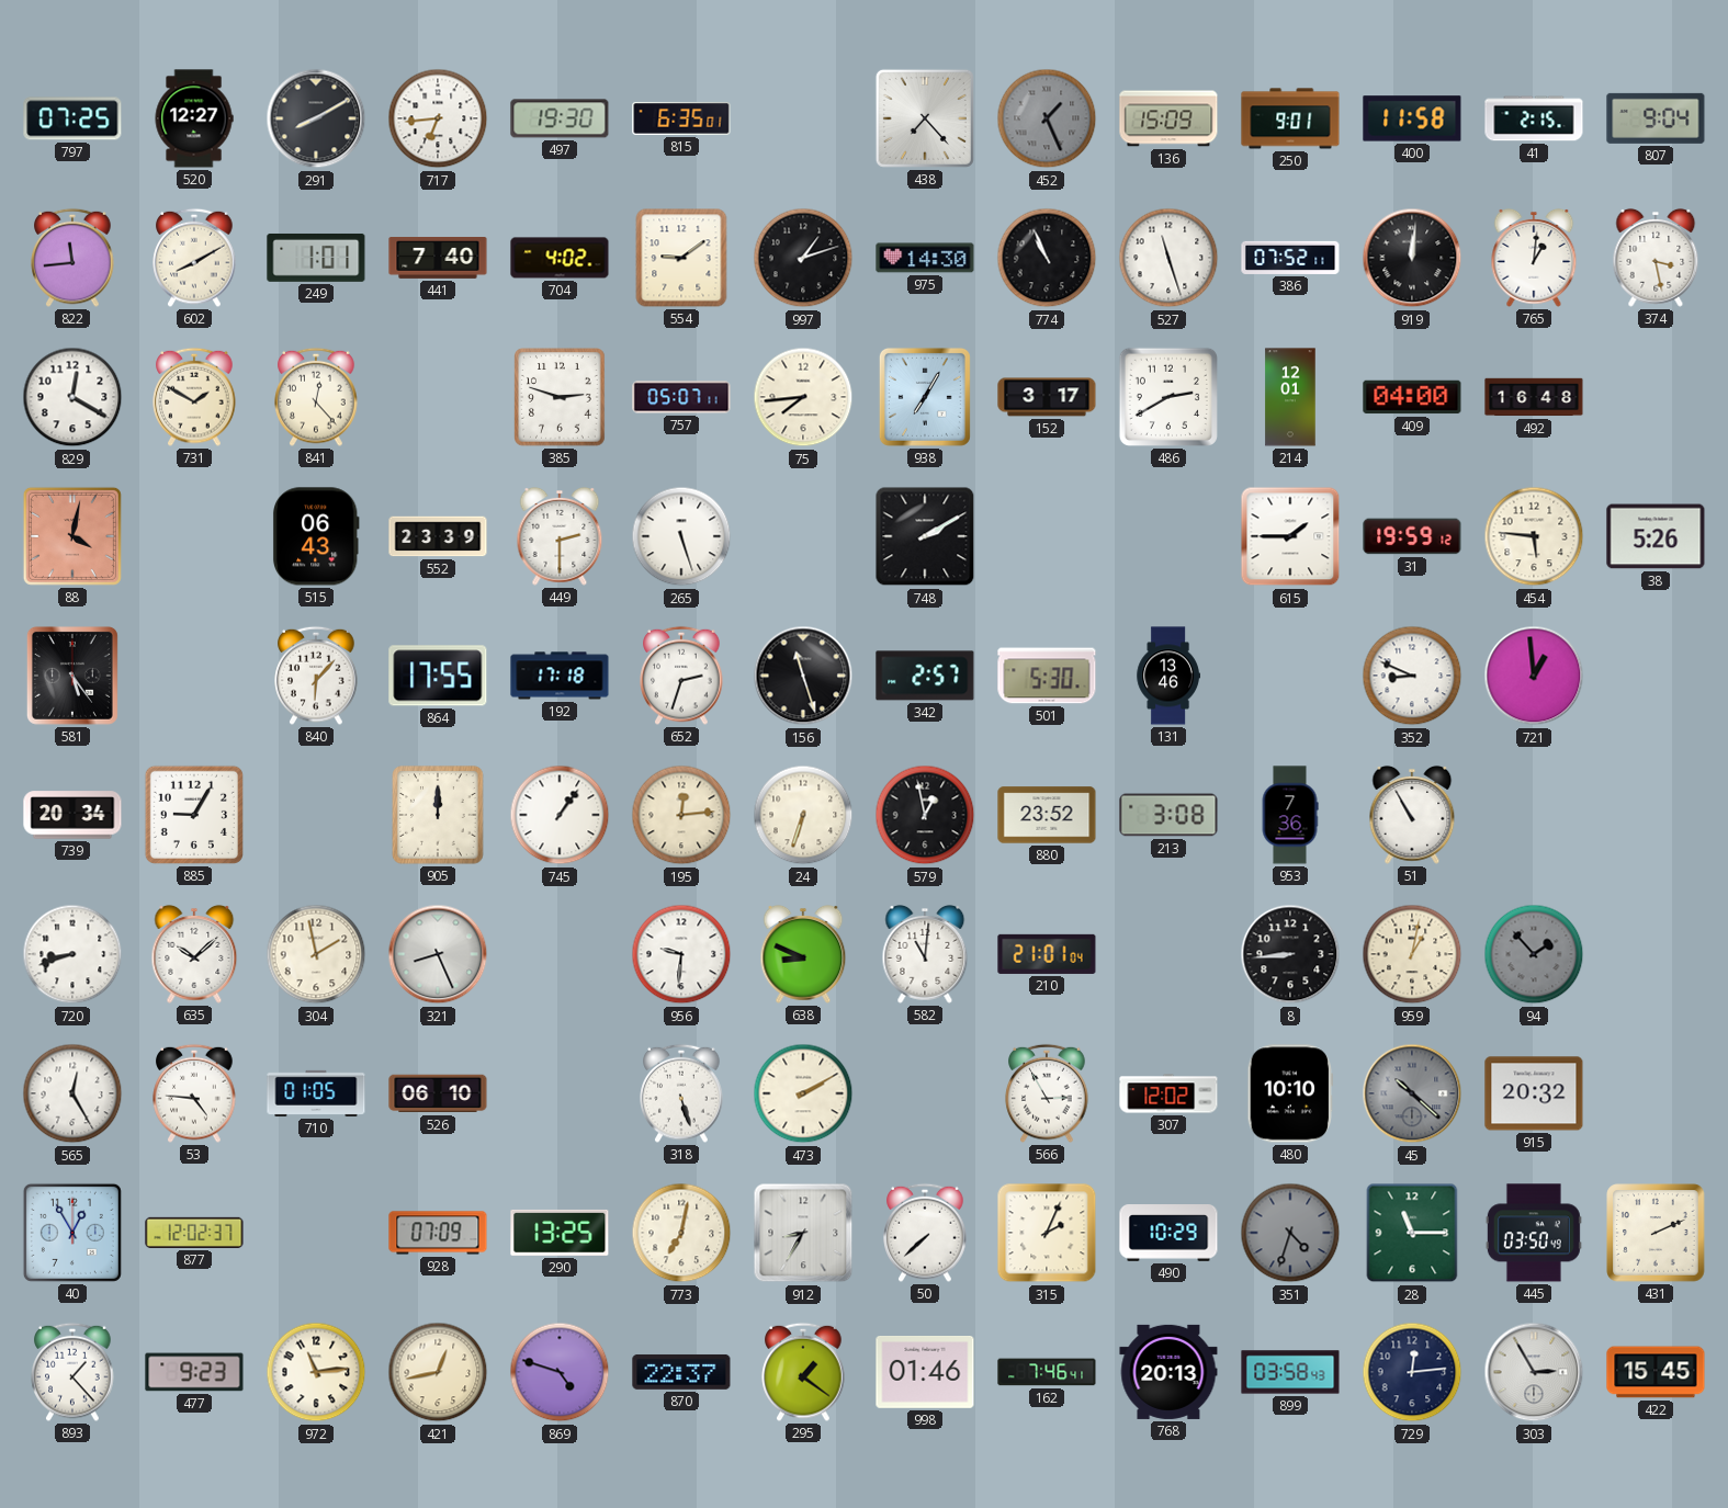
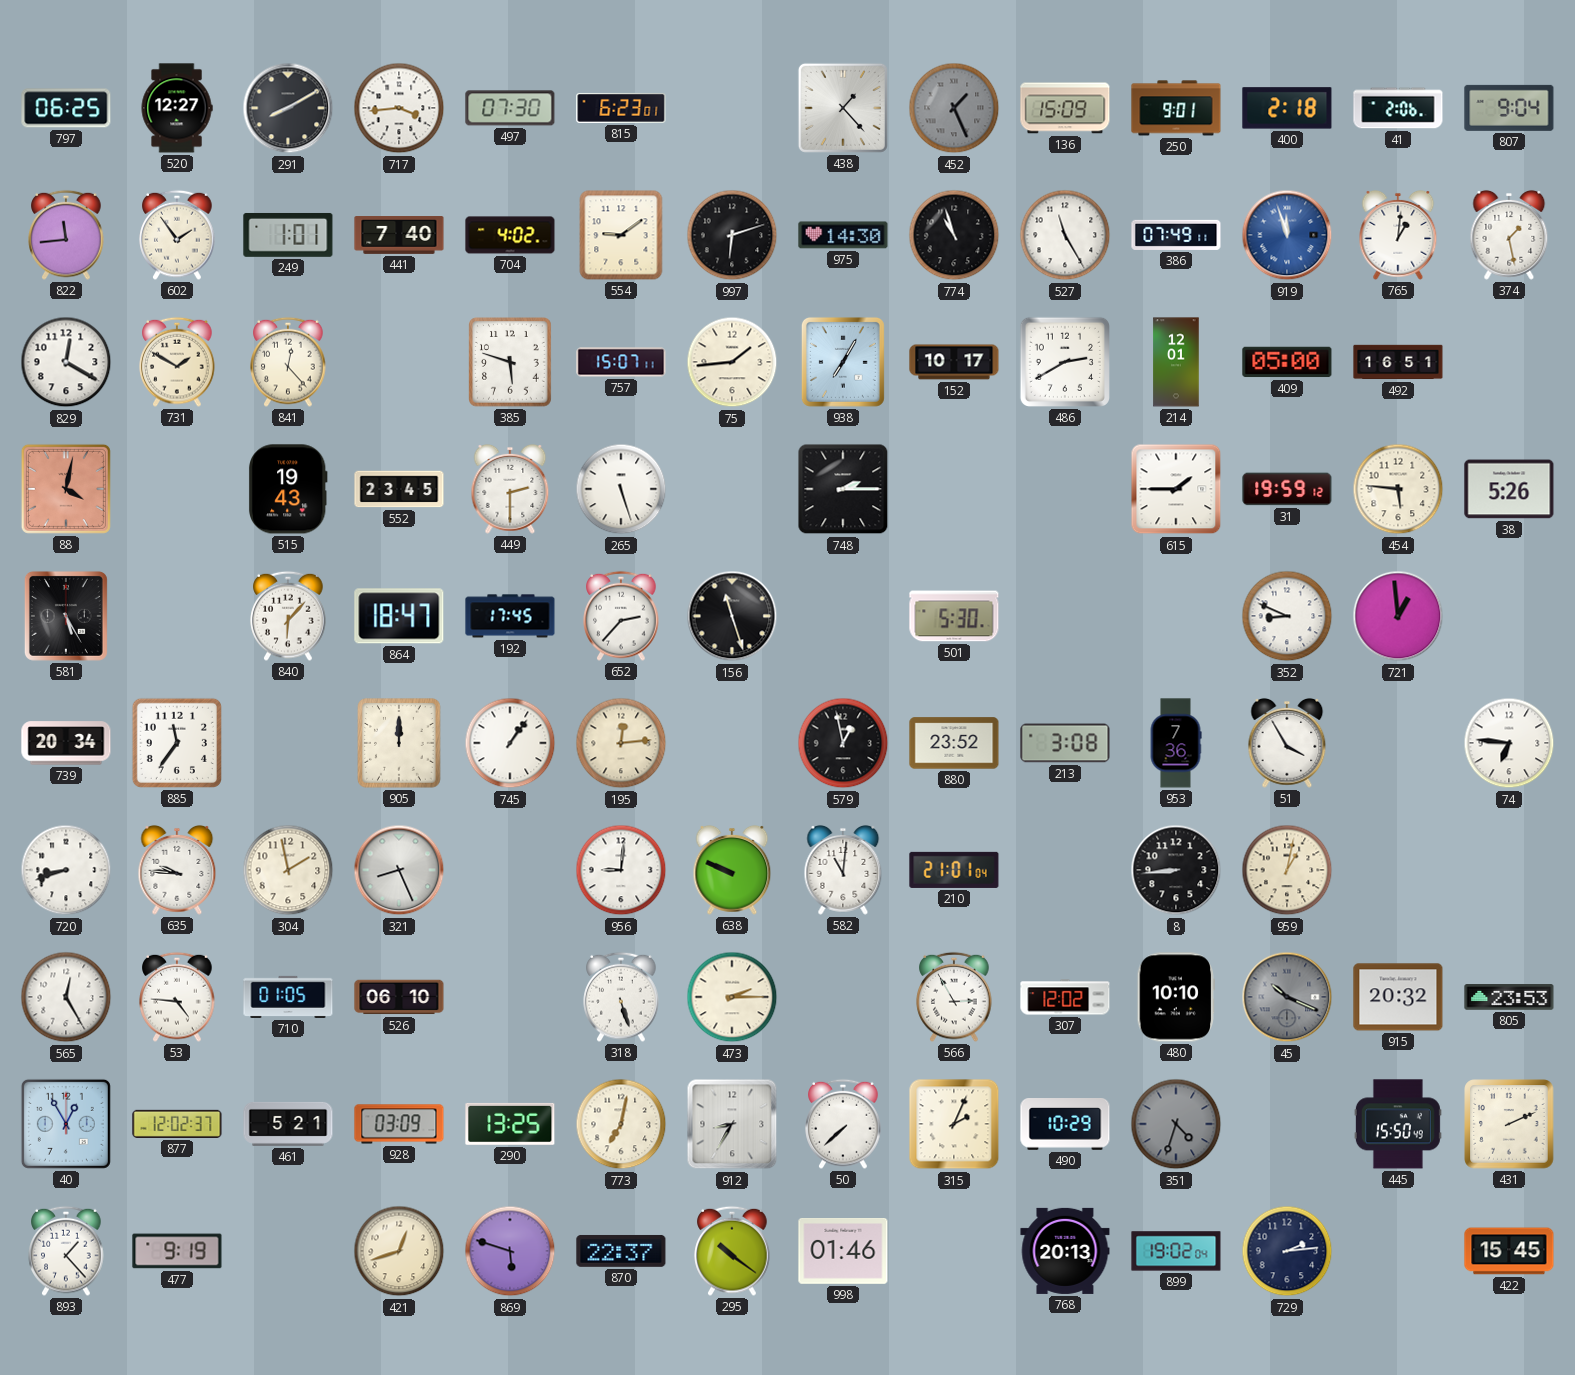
797: 07:25 -> 06:25 (66, 108)
717: 6:44 -> 3:44 (399, 108)
497: 19:30 -> 07:30 (510, 108)
815: 6:35 -> 6:23 (621, 108)
438: 7:23 -> 1:23 (843, 108)
400: 11:58 -> 2:18 (1287, 108)
41: 2:15 -> 2:06 (1398, 108)
602: 8:10 -> 1:54 (177, 235)
997: 1:12 -> 6:12 (732, 235)
774: 10:56 -> 10:57 (954, 235)
527: 11:27 -> 11:25 (1065, 235)
386: 07:52 -> 07:49 (1176, 235)
919: 12:01 -> 11:57 (1287, 235)
919 dial: black -> blue (1287, 235)
374: 3:28 -> 1:28 (1509, 235)
385: 2:48 -> 5:48 (511, 362)
757: 05:07 -> 15:07 (621, 362)
75: 7:44 -> 1:44 (732, 362)
152: 3:17 -> 10:17 (954, 362)
409: 04:00 -> 05:00 (1287, 362)
492: 16:48 -> 16:51 (1398, 362)
515: 06:43 -> 19:43 (288, 489)
552: 23:39 -> 23:45 (399, 489)
748: 2:10 -> 2:15 (843, 489)
581: 5:24 -> 5:25 (66, 616)
864: 17:55 -> 18:47 (399, 616)
192: 17:18 -> 17:45 (510, 616)
652: 2:33 -> 2:37 (621, 616)
342: 2:57 -> none (925, 676)
131: 13:46 -> none (1167, 676)
885: 9:05 -> 11:36 (177, 743)
24: 6:33 -> none (803, 815)
51: 10:55 -> 3:55 (1287, 743)
74: none -> 6:46 (1509, 743)
635: 10:08 -> 9:46 (177, 870)
956: 9:31 -> 9:01 (621, 870)
638: 8:49 -> 9:49 (732, 870)
94: 1:53 -> none (1534, 954)
473: 2:10 -> 2:15 (732, 997)
45: 10:22 -> 10:19 (1287, 997)
805: none -> 23:53 (1509, 997)
461: none -> 5:21 (288, 1124)
928: 07:09 -> 03:09 (399, 1124)
28: 11:15 -> none (1412, 1233)
445: 03:50 -> 15:50 (1398, 1124)
477: 9:23 -> 9:19 (177, 1251)
972: 11:14 -> none (316, 1372)
421: 12:43 -> 12:42 (399, 1251)
869: 4:48 -> 5:48 (510, 1251)
295: 1:21 -> 10:21 (732, 1251)
162: 7:46 -> none (1047, 1372)
899: 03:58 -> 19:02 (1176, 1251)
729: 12:14 -> 2:14 (1287, 1251)
303: 2:55 -> none (1534, 1372)
